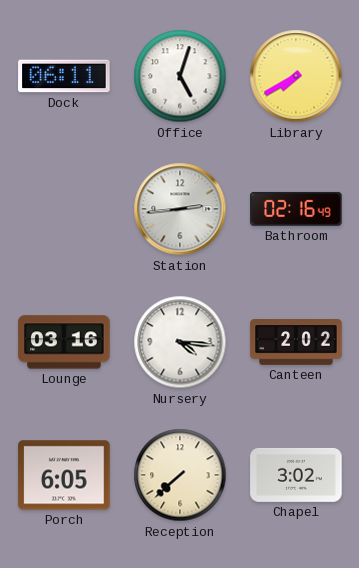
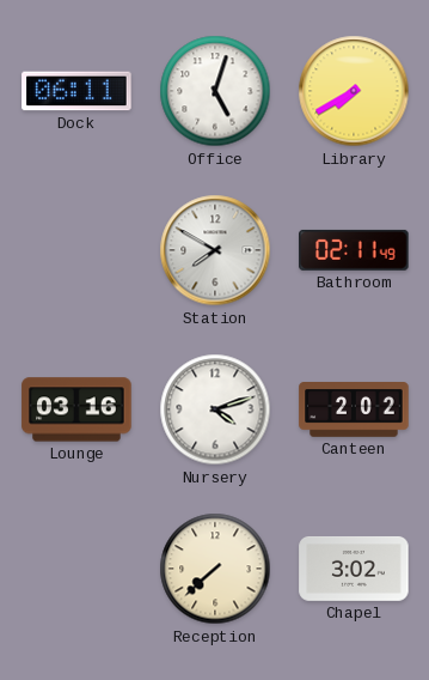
Station: 2:44 -> 7:50 (215, 250)
Bathroom: 02:16 -> 02:11 (354, 250)
Nursery: 4:16 -> 4:12 (215, 409)
Porch: 6:05 -> none (64, 475)
